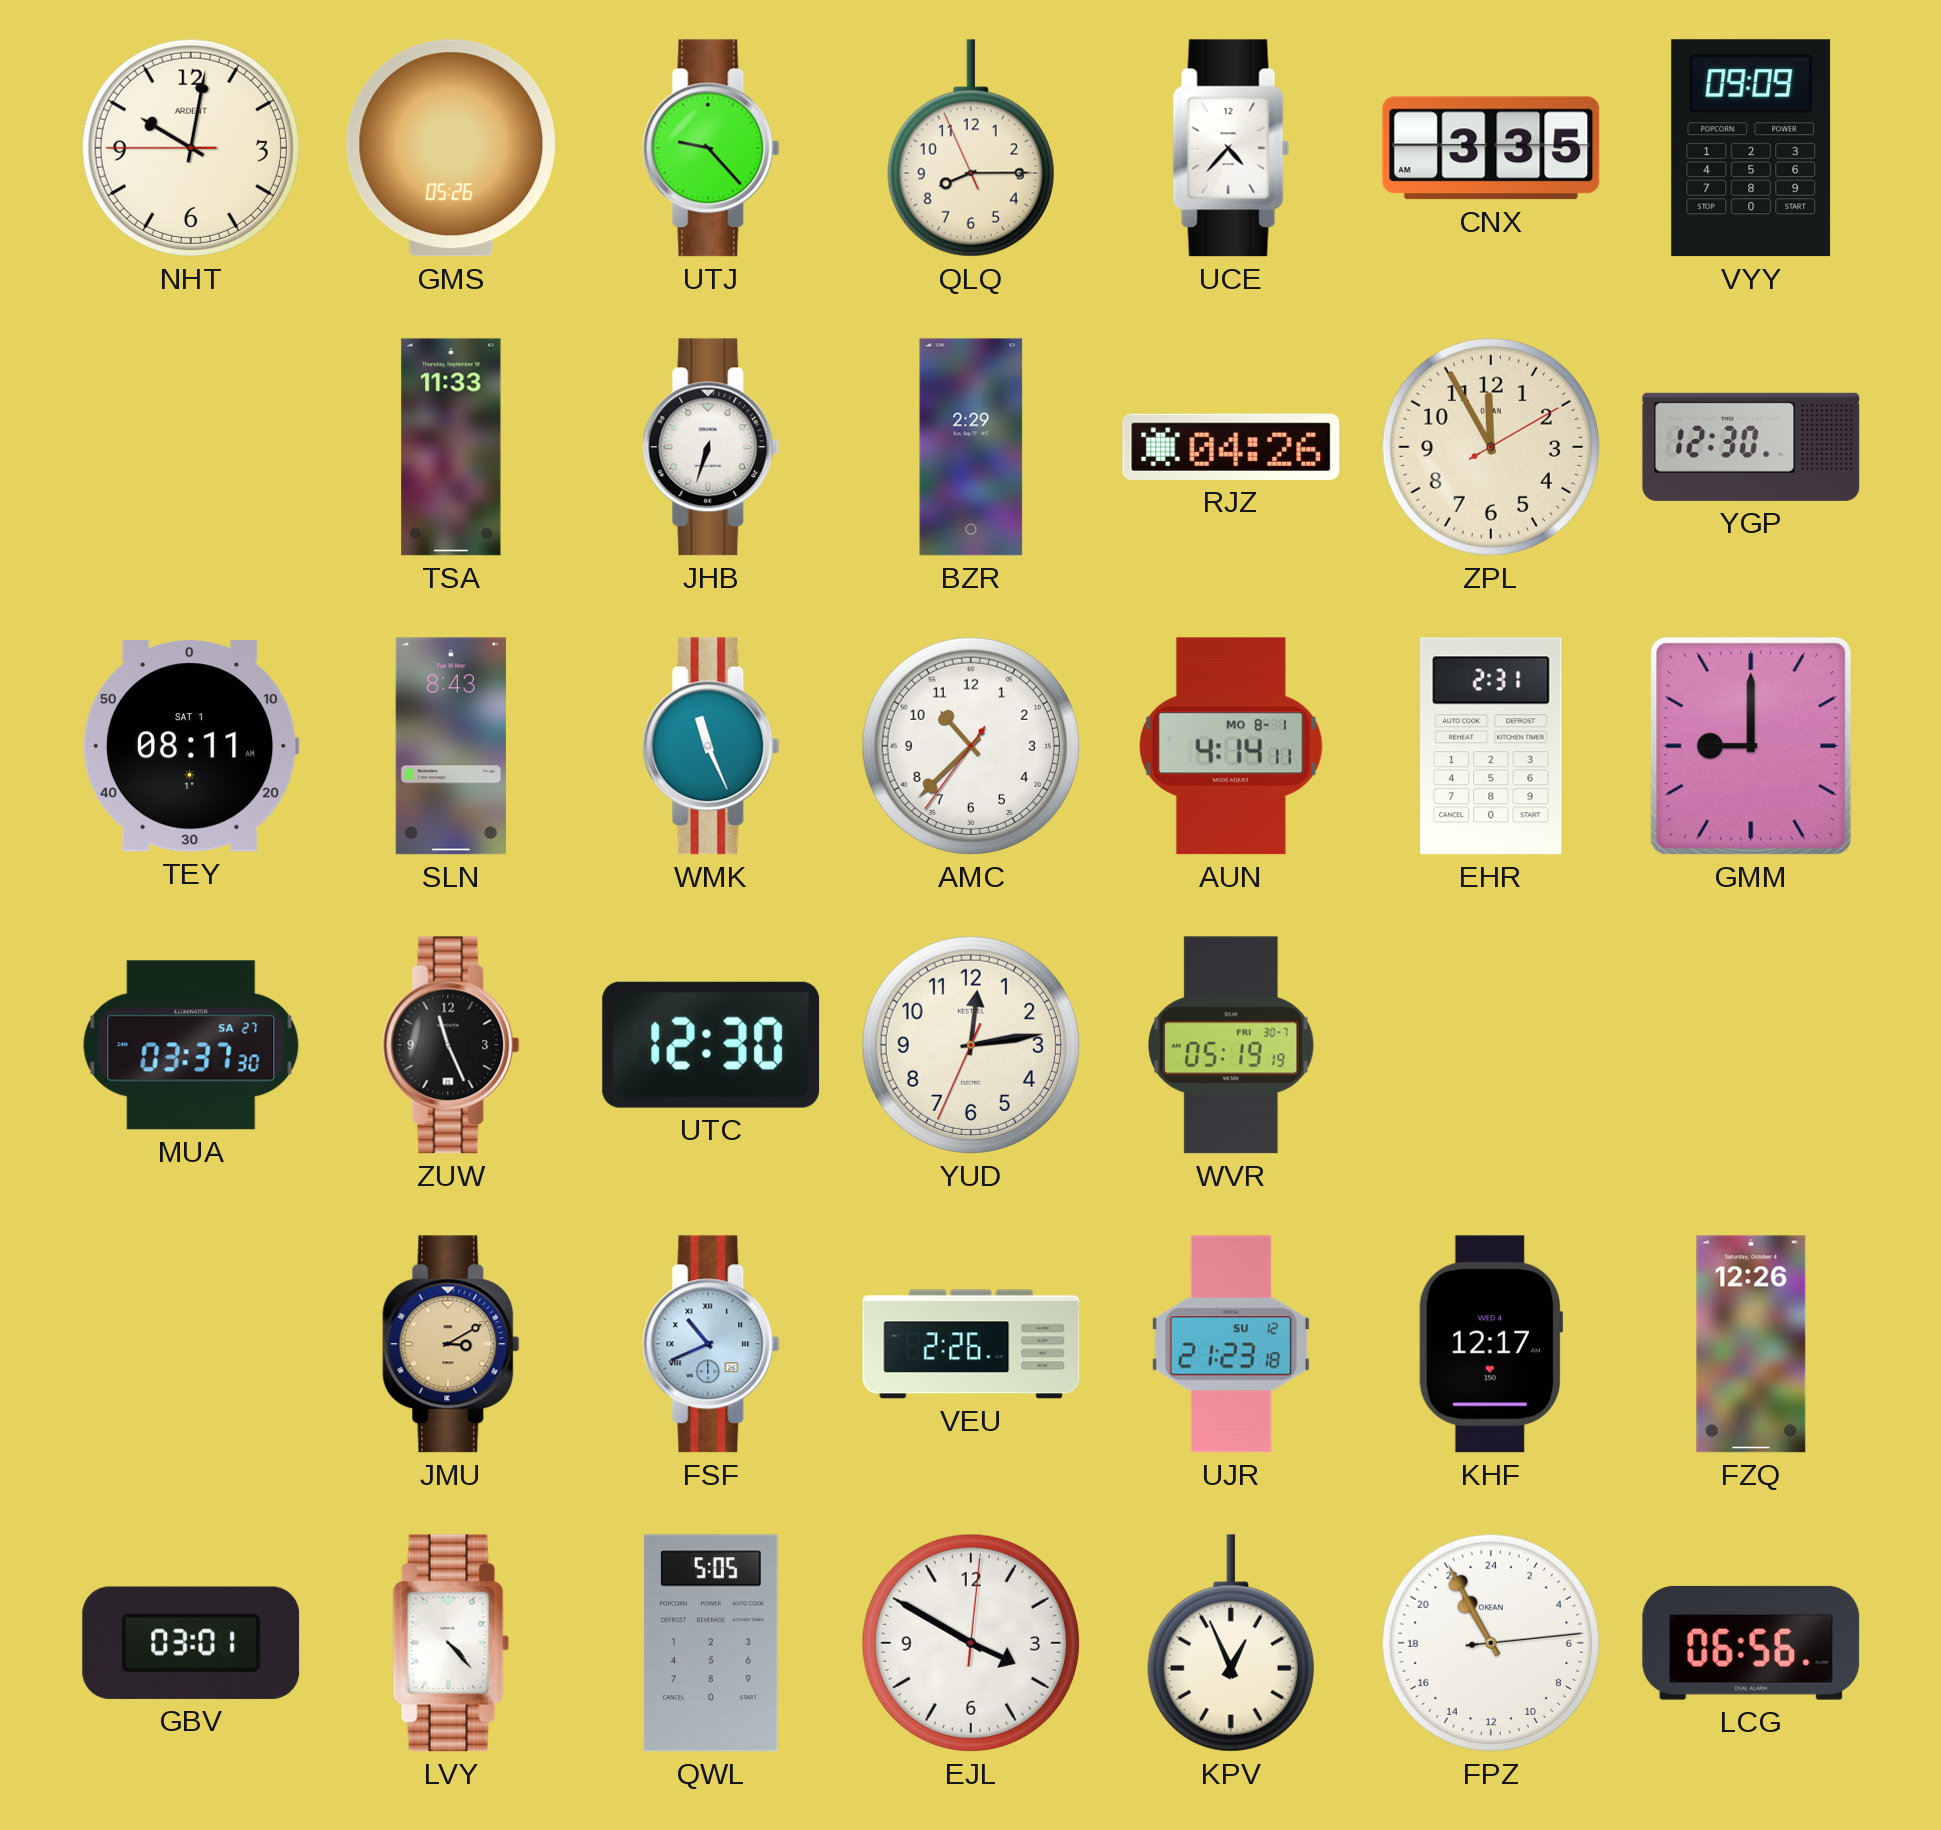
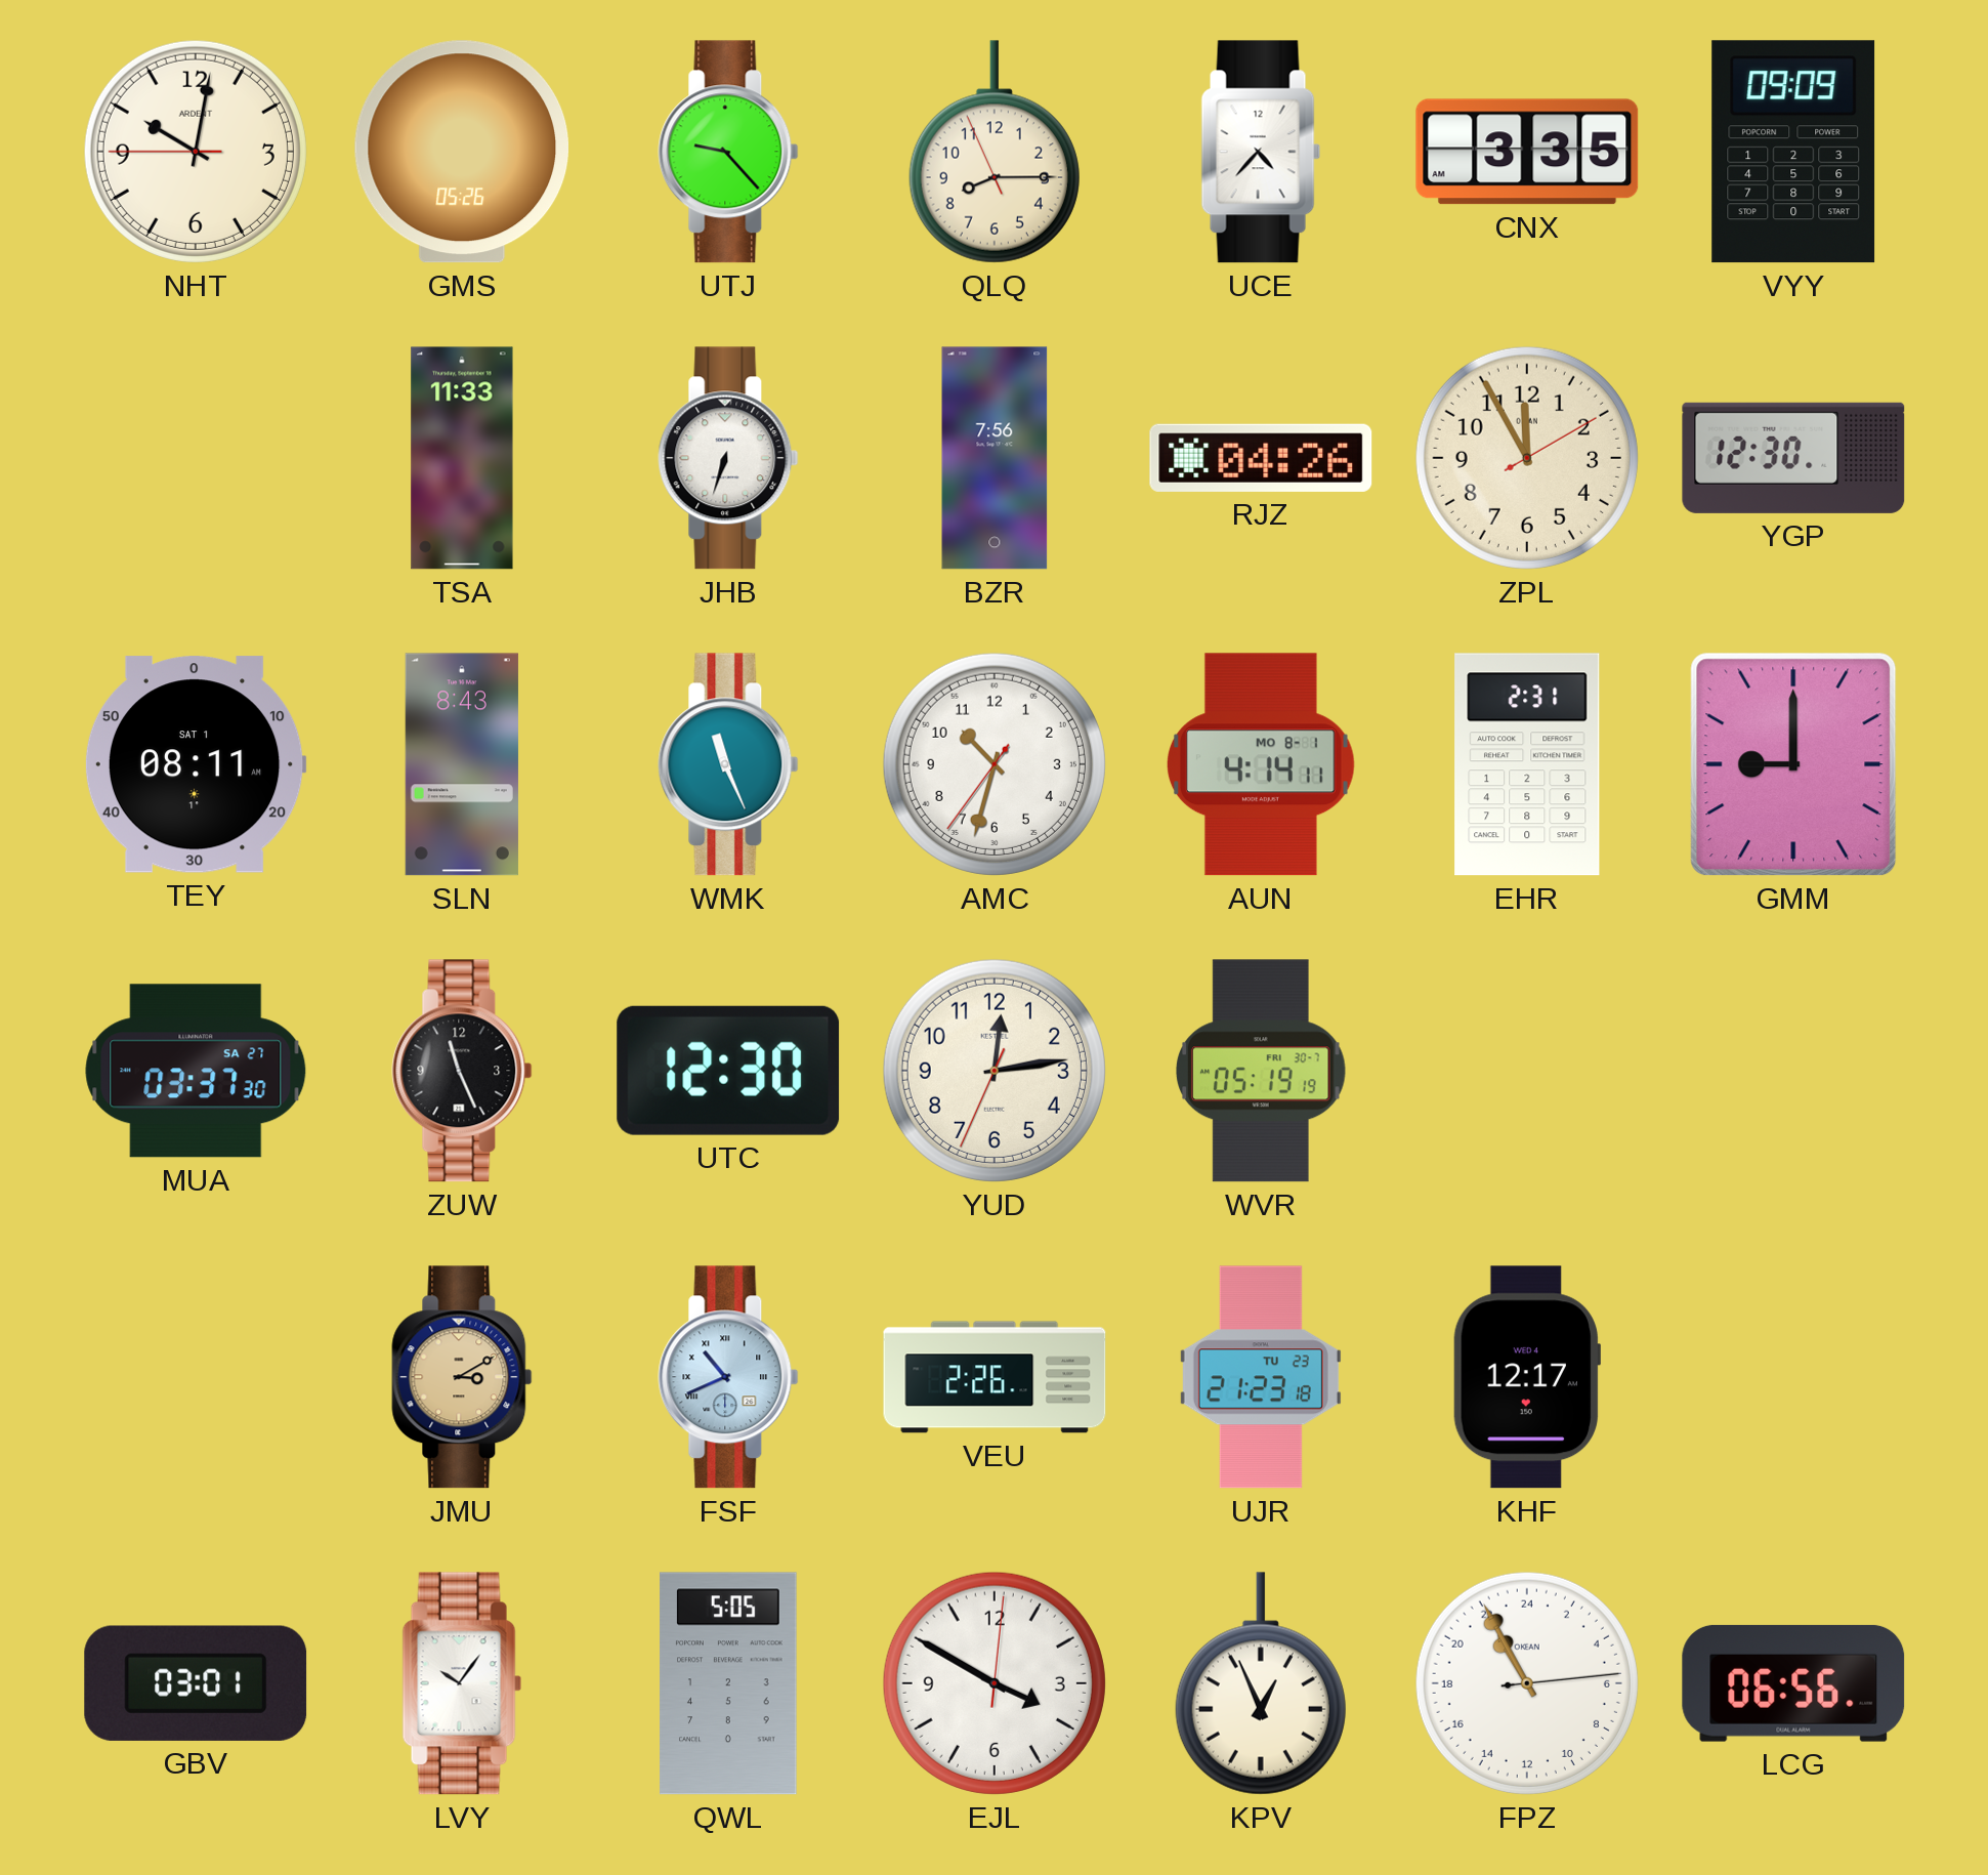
BZR: 2:29 -> 7:56 (995, 458)
AMC: 10:37 -> 10:32 (995, 764)
UJR date: SU 12 -> TU 23 (1261, 1377)
FZQ: 12:26 -> none (1751, 1344)
LVY: 4:23 -> 10:06 (462, 1683)
